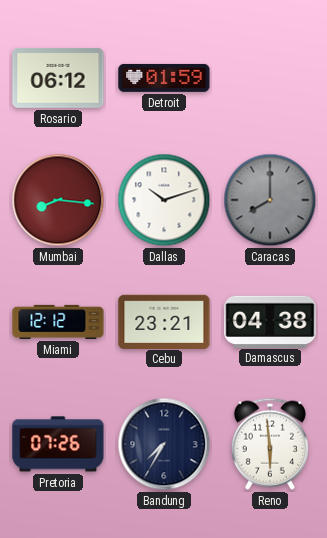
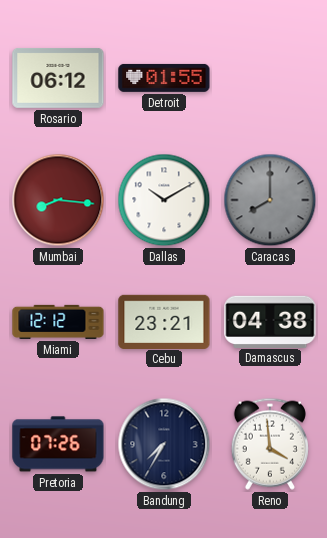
Detroit: 01:59 -> 01:55 (164, 78)
Dallas: 10:12 -> 10:10 (164, 200)
Reno: 5:59 -> 3:59 (270, 444)
